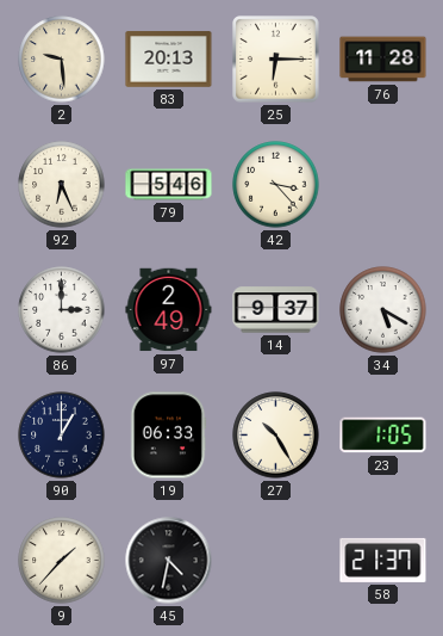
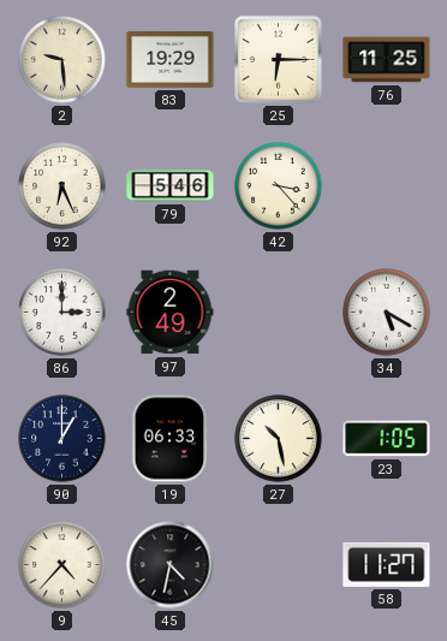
83: 20:13 -> 19:29 (171, 60)
76: 11:28 -> 11:25 (387, 60)
14: 9:37 -> none (276, 310)
27: 10:25 -> 10:28 (279, 439)
9: 1:37 -> 4:37 (62, 565)
58: 21:37 -> 11:27 (387, 564)
